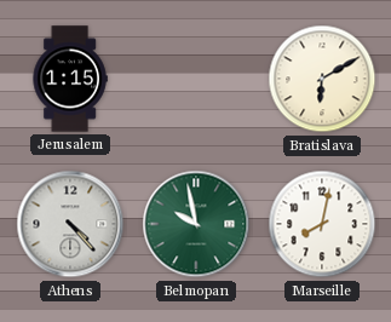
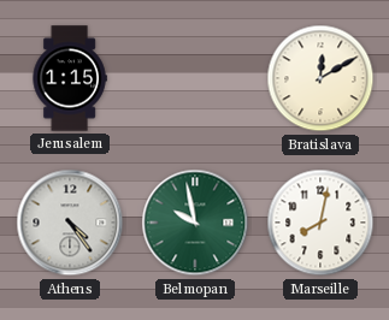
Bratislava: 6:10 -> 12:10 (320, 78)
Athens: 4:23 -> 4:24 (70, 223)
